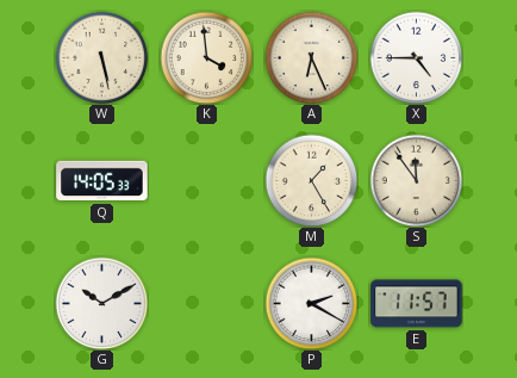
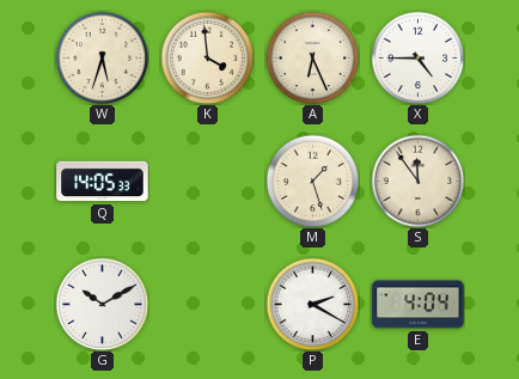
W: 5:28 -> 5:33 (102, 57)
M: 1:25 -> 1:27 (312, 181)
E: 11:57 -> 4:04 (419, 305)
